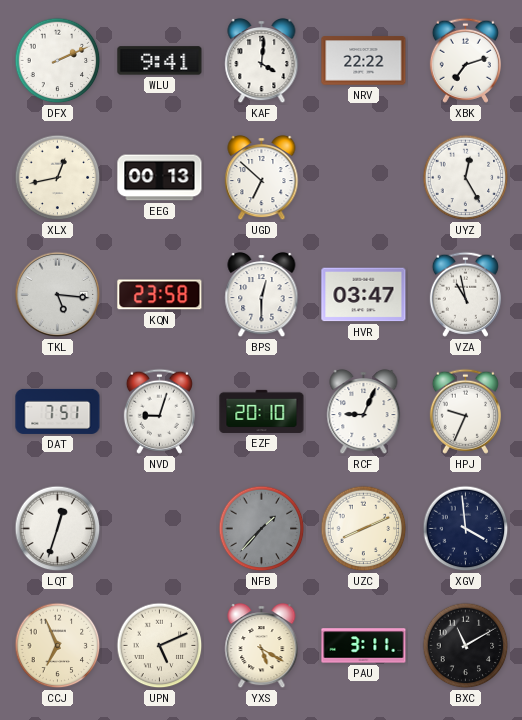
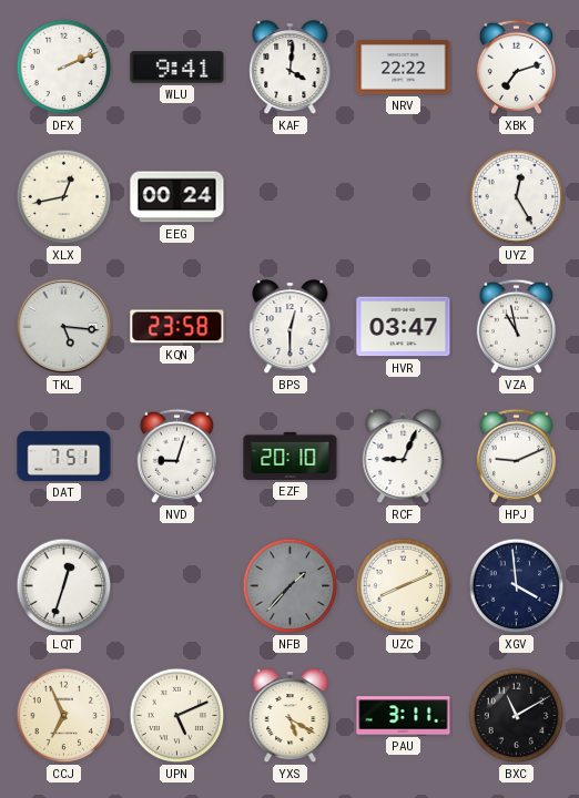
EEG: 00:13 -> 00:24 (177, 197)
UGD: 6:52 -> none (262, 178)
HPJ: 9:34 -> 9:11 (516, 456)
